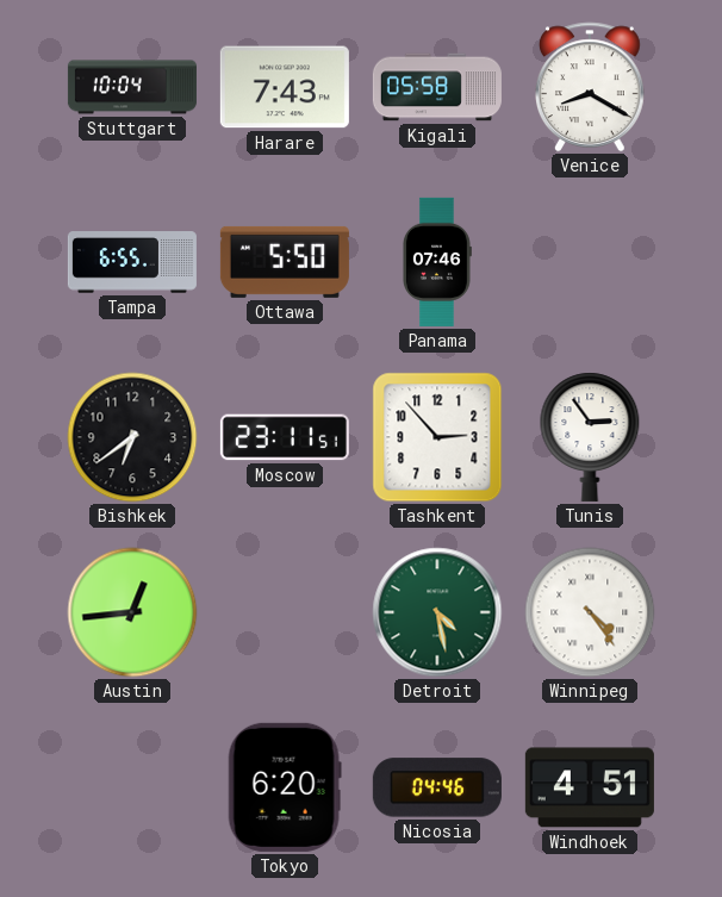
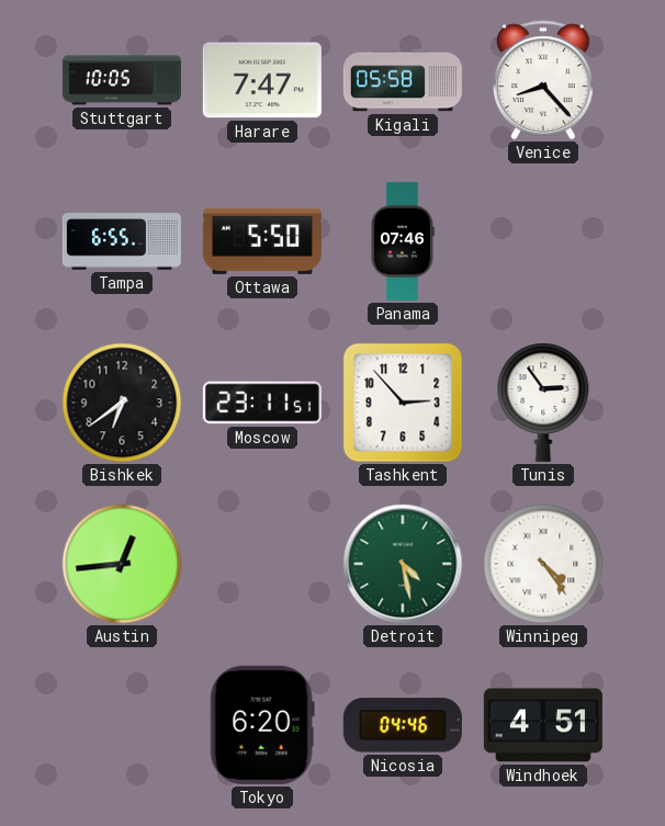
Stuttgart: 10:04 -> 10:05 (122, 80)
Harare: 7:43 -> 7:47 (262, 80)
Venice: 8:20 -> 8:23 (544, 80)
